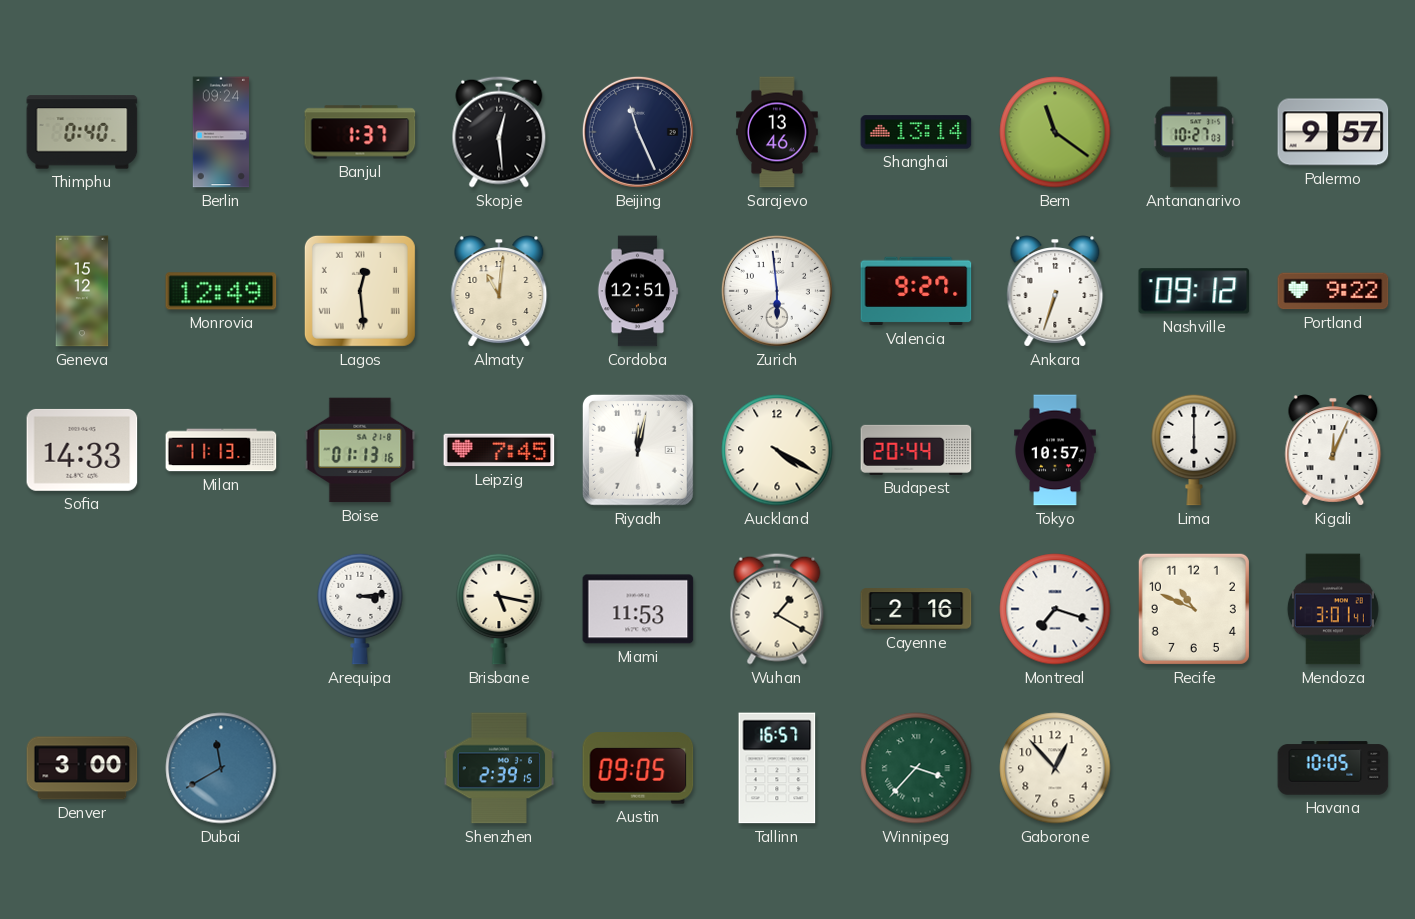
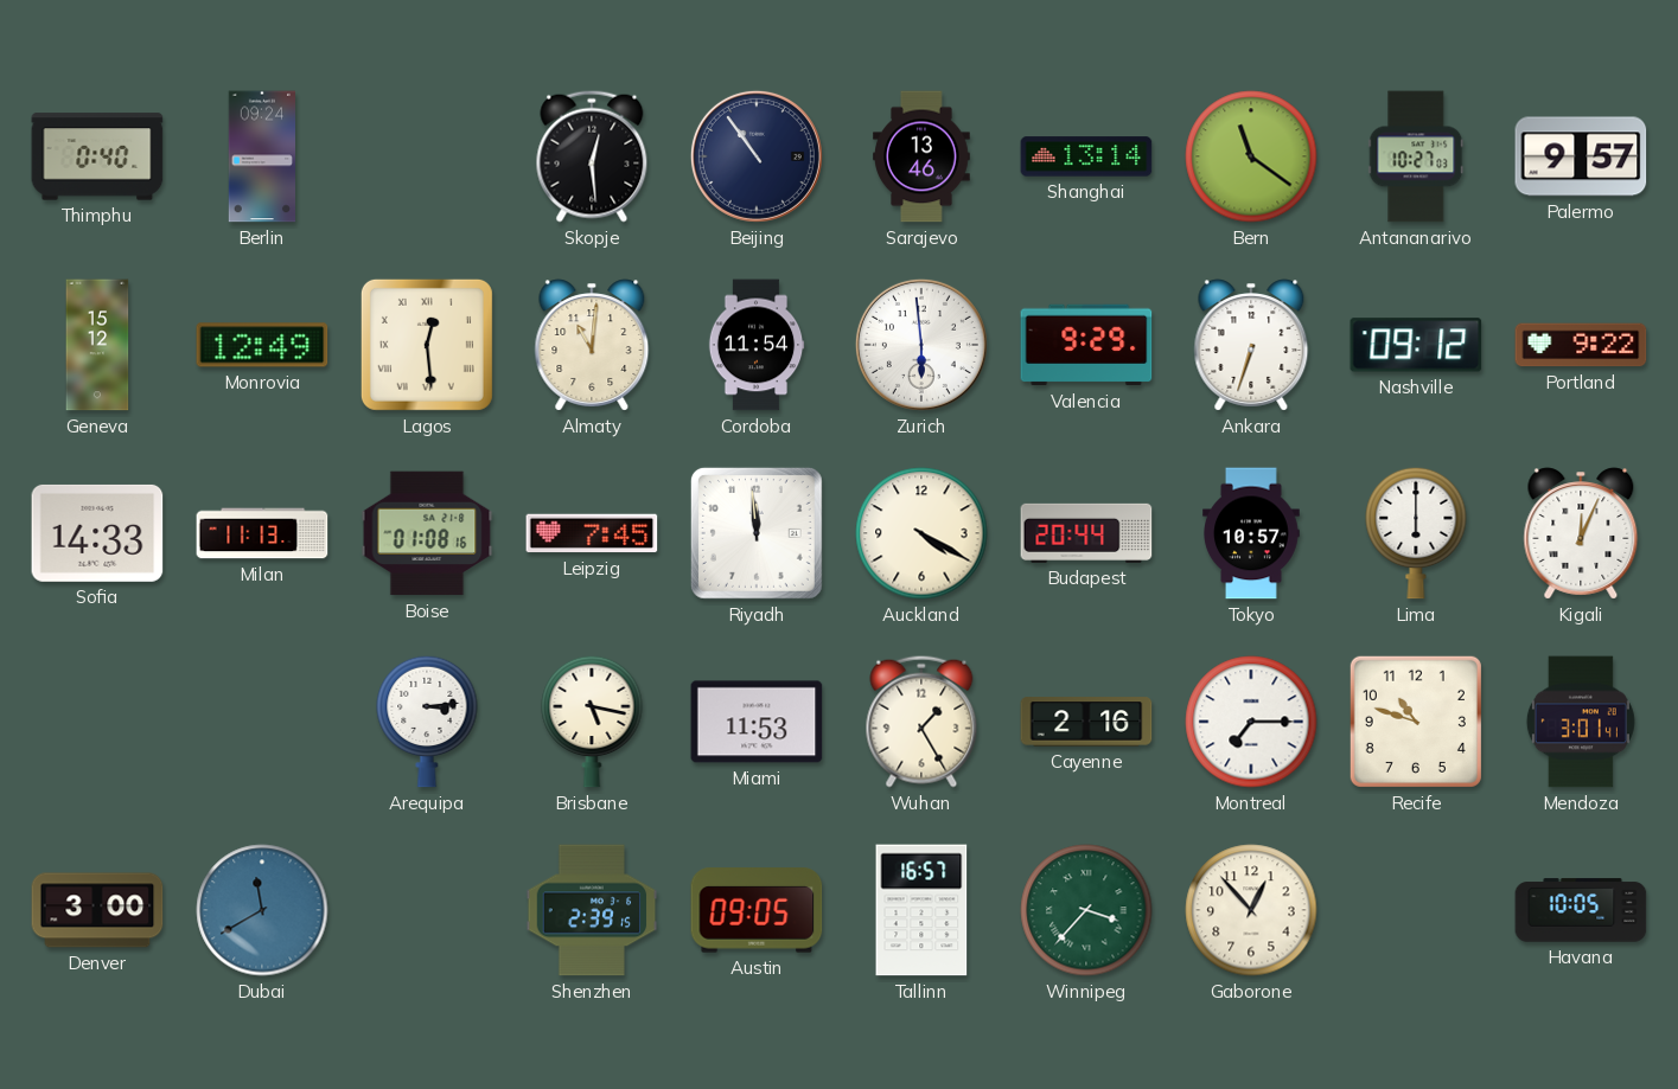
Banjul: 1:37 -> none (360, 132)
Beijing: 11:26 -> 10:54 (757, 156)
Cordoba: 12:51 -> 11:54 (757, 345)
Valencia: 9:27 -> 9:29 (1086, 345)
Boise: 01:13 -> 01:08 (427, 533)
Riyadh: 12:02 -> 11:59 (757, 533)
Wuhan: 1:20 -> 1:25 (921, 722)
Montreal: 7:18 -> 7:15 (1251, 722)
Recife: 10:49 -> 10:48 (1416, 722)
